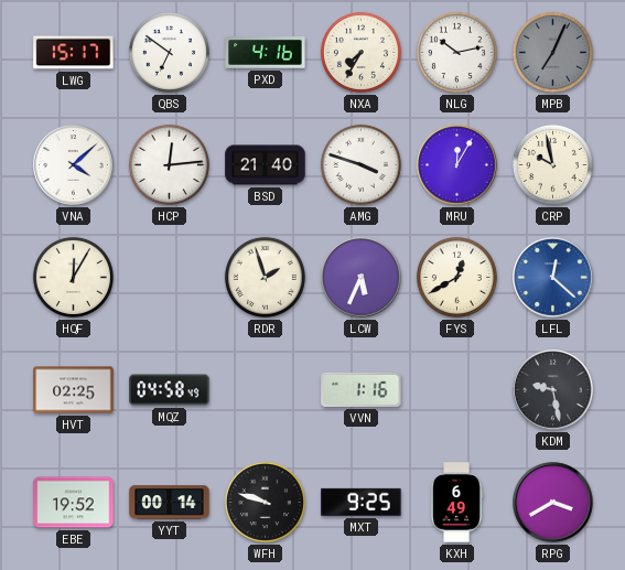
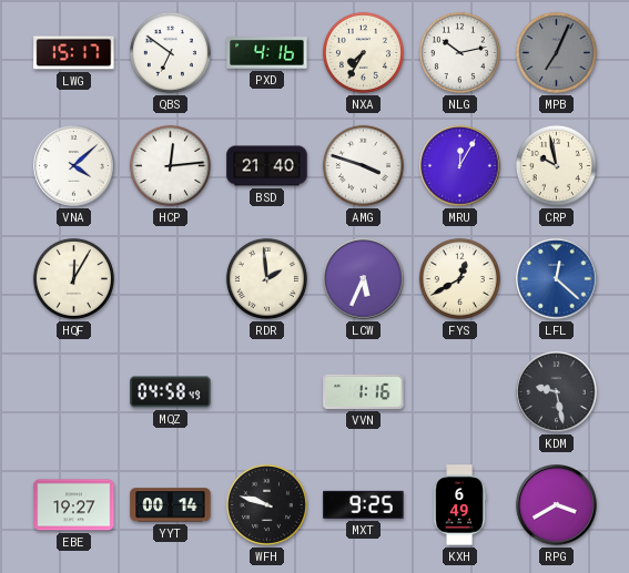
RDR: 1:57 -> 1:59 (266, 278)
HVT: 02:25 -> none (74, 390)
EBE: 19:52 -> 19:27 (74, 505)
